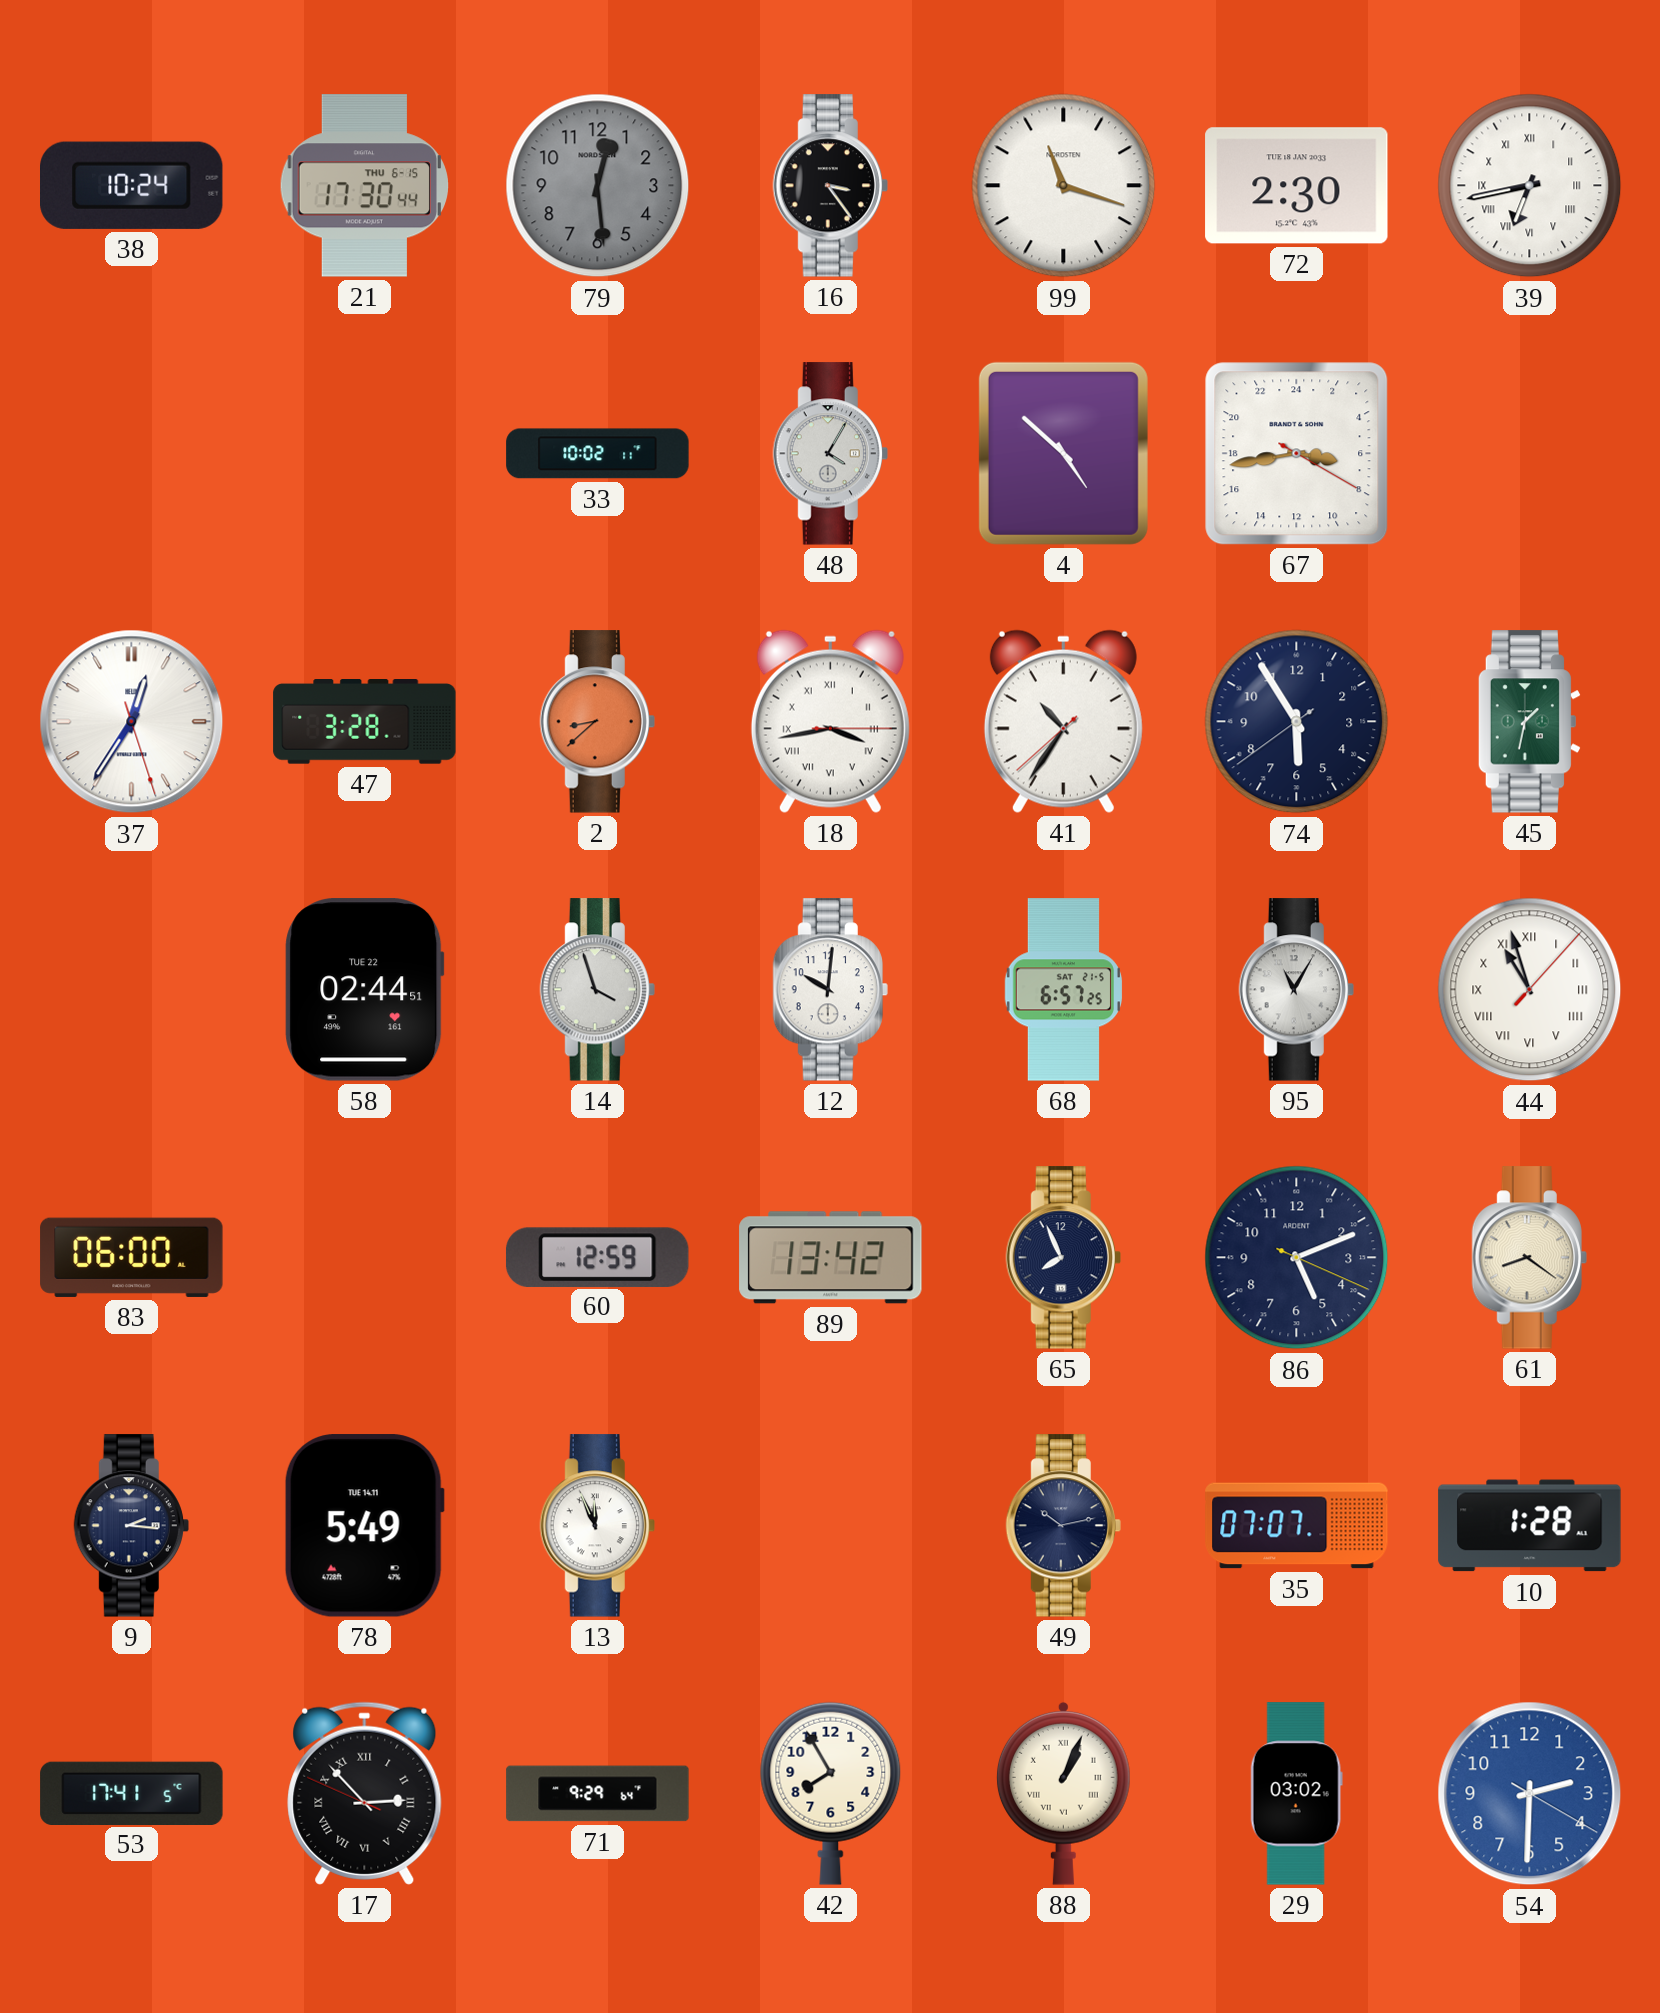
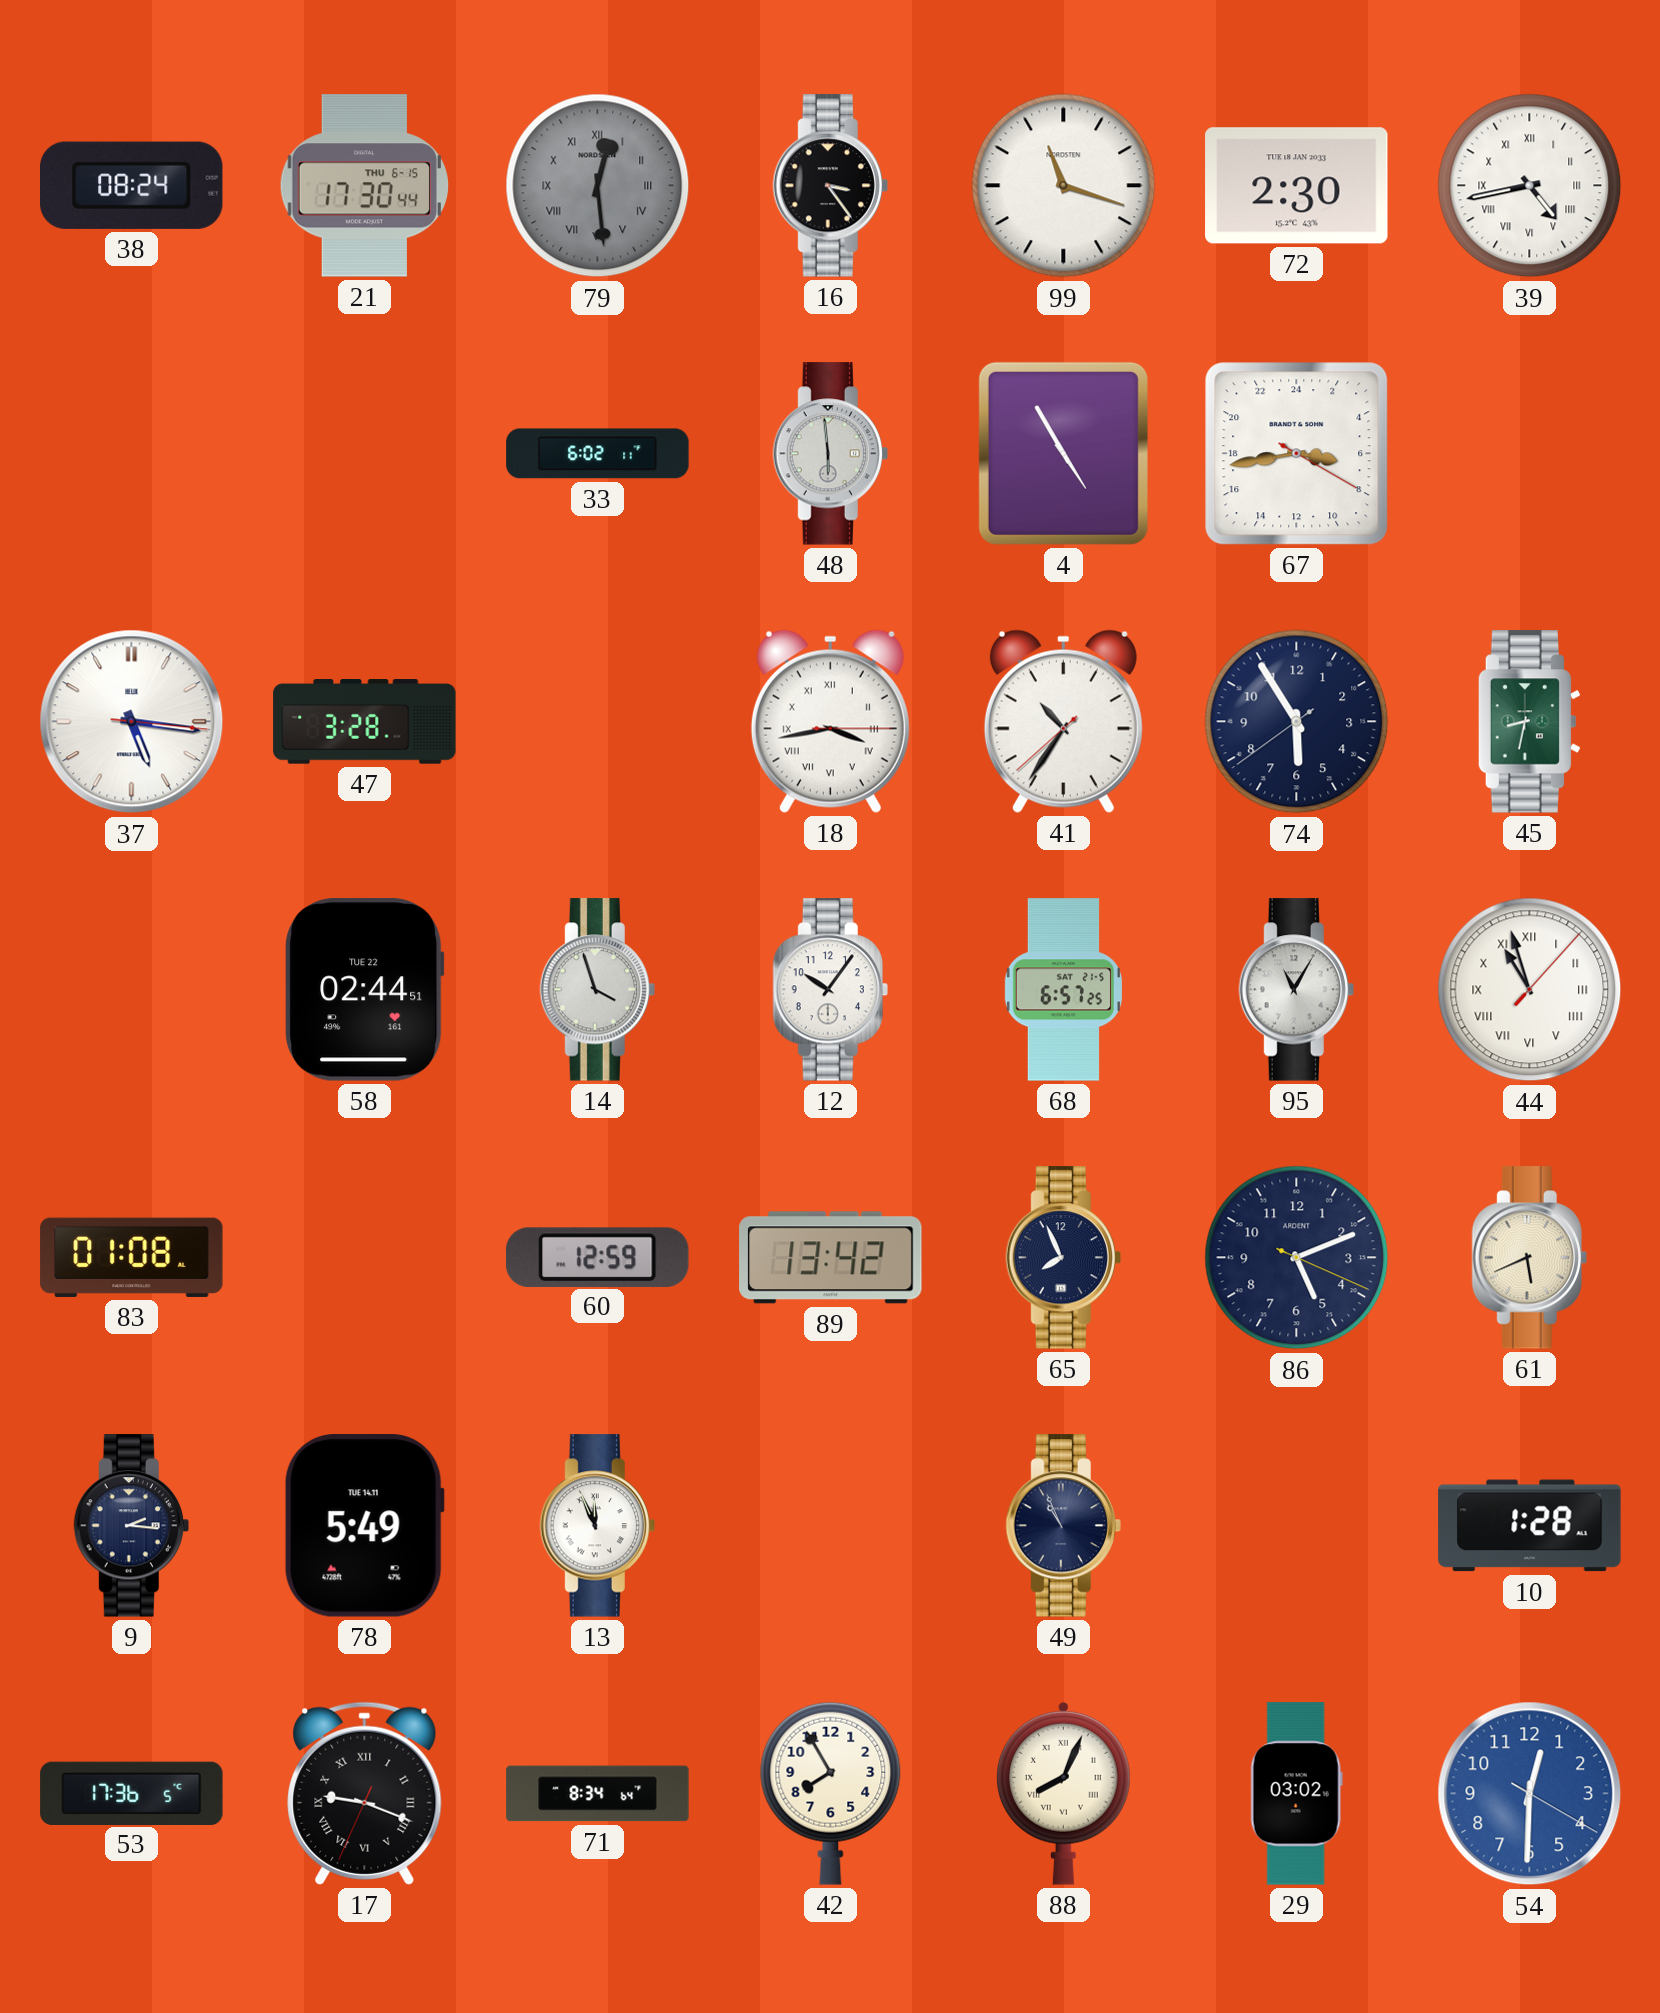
38: 10:24 -> 08:24 (132, 185)
79 numerals: Arabic -> Roman (598, 186)
39: 6:43 -> 4:43 (1530, 186)
33: 10:02 -> 6:02 (598, 454)
48: 4:05 -> 5:59 (830, 454)
4: 4:52 -> 4:55 (1063, 453)
37: 12:35 -> 5:16 (132, 722)
2: 8:38 -> none (597, 722)
45: 1:32 -> 8:32 (1529, 722)
12: 10:01 -> 10:06 (830, 990)
83: 06:00 -> 01:08 (132, 1257)
61: 8:21 -> 5:41 (1529, 1258)
49: 10:13 -> 10:56 (1063, 1526)
35: 07:07 -> none (1297, 1526)
53: 17:41 -> 17:36 (132, 1793)
17: 2:52 -> 9:18 (365, 1793)
71: 9:29 -> 8:34 (598, 1794)
88: 1:04 -> 8:04 (1063, 1793)
54: 2:30 -> 12:30 (1530, 1794)
